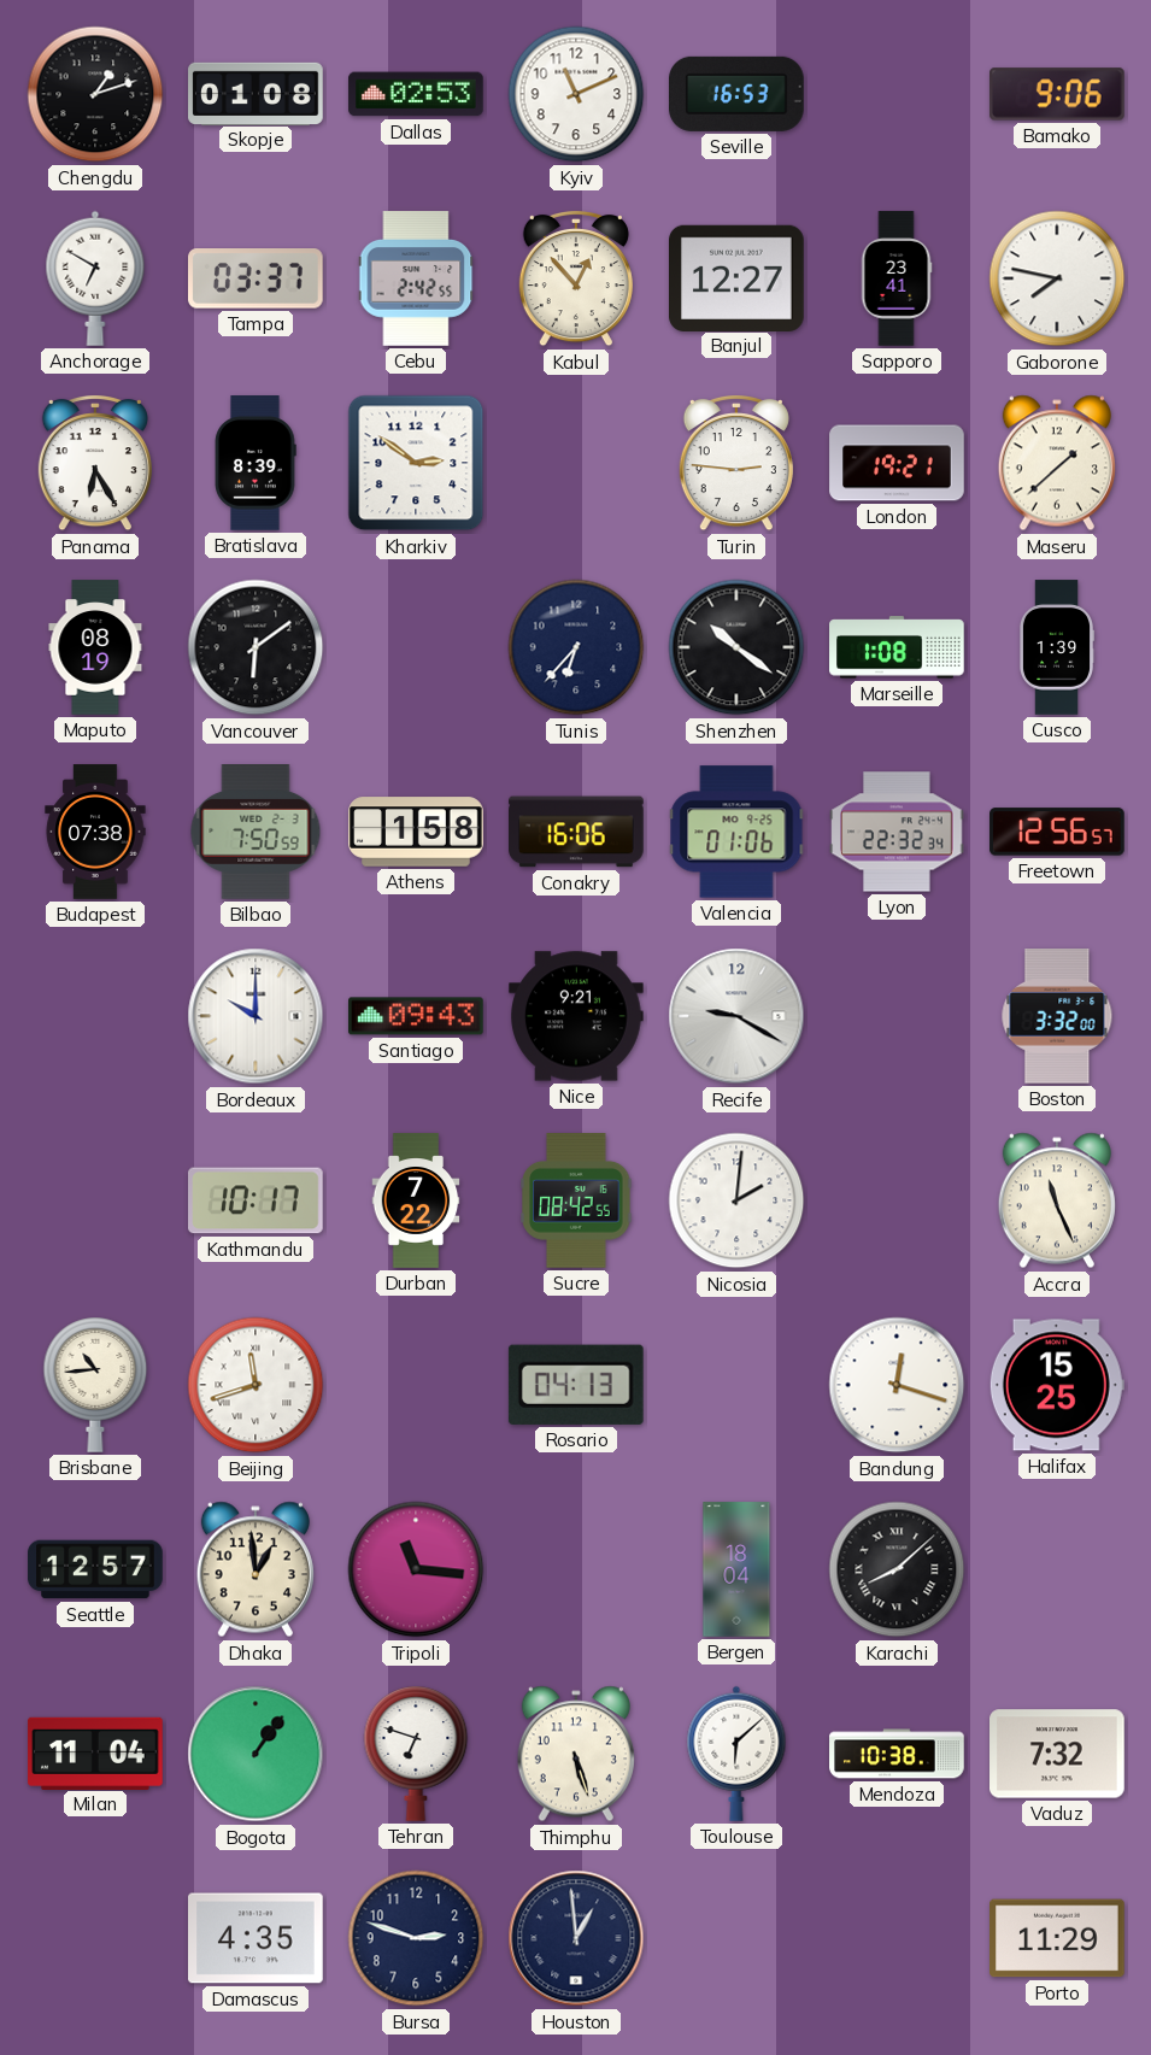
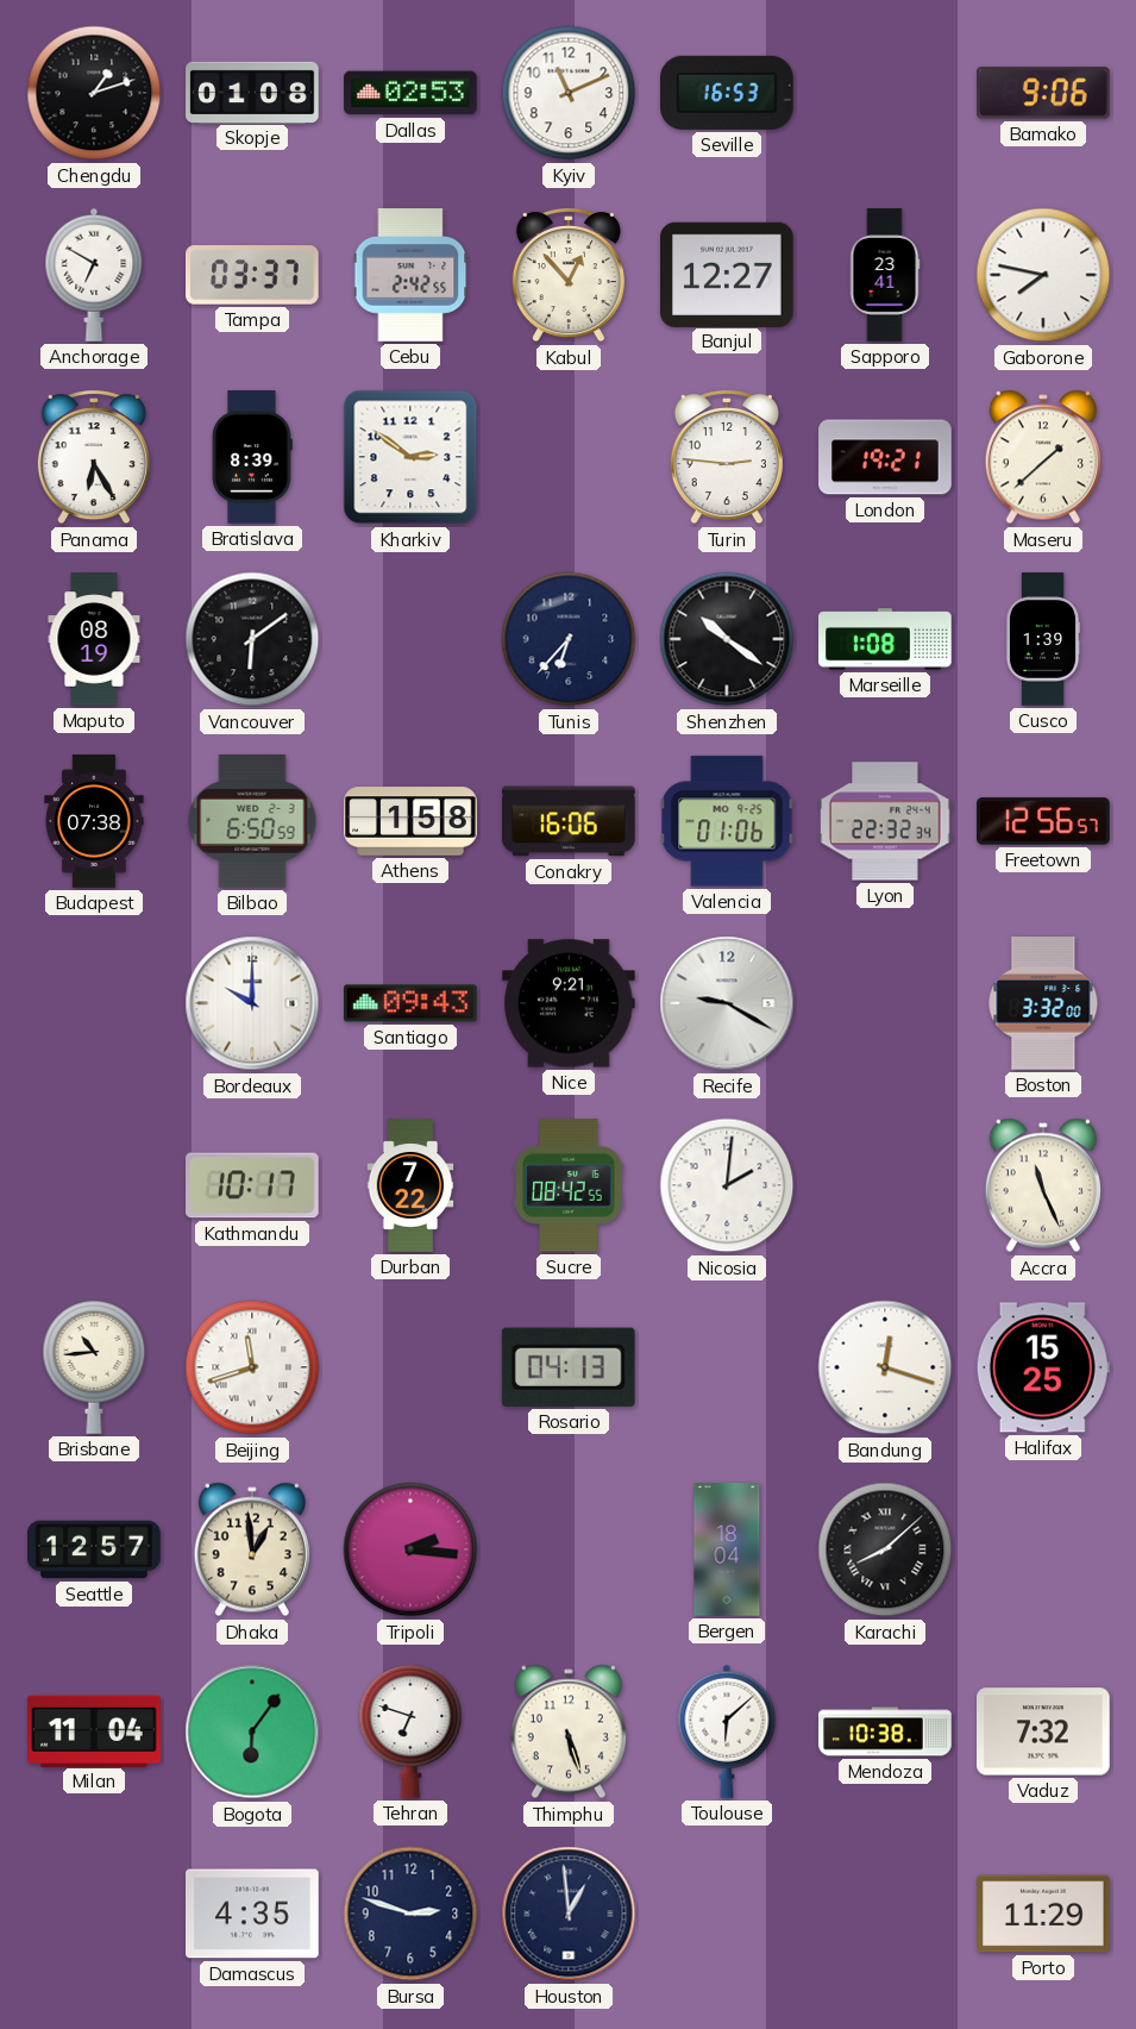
Bilbao: 7:50 -> 6:50 (252, 822)
Tripoli: 11:16 -> 2:16 (410, 1549)
Bogota: 1:06 -> 6:06 (252, 1731)
